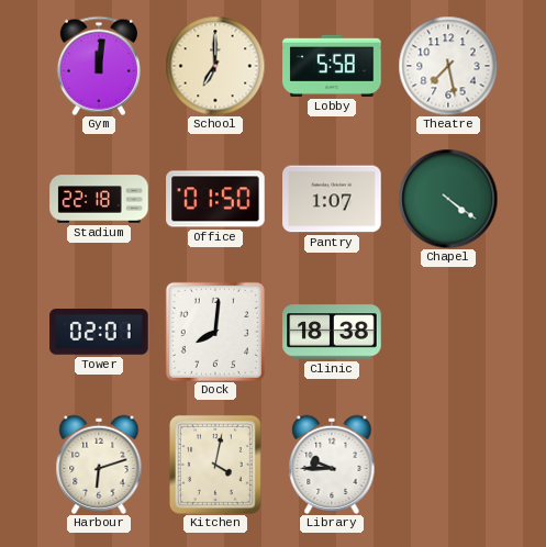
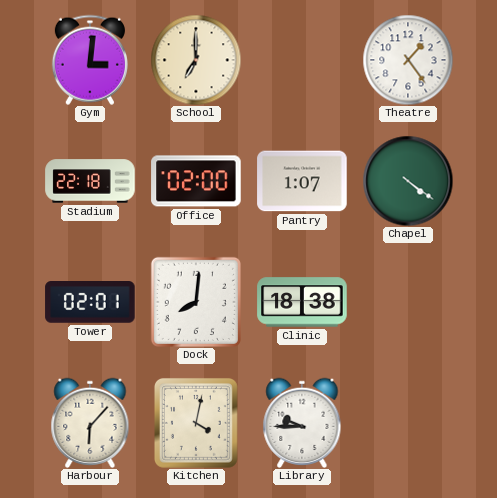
Gym: 12:01 -> 3:01 (90, 60)
Lobby: 5:58 -> none (332, 66)
Theatre: 7:28 -> 1:24 (408, 60)
Office: 01:50 -> 02:00 (196, 181)
Harbour: 6:12 -> 6:07 (90, 422)
